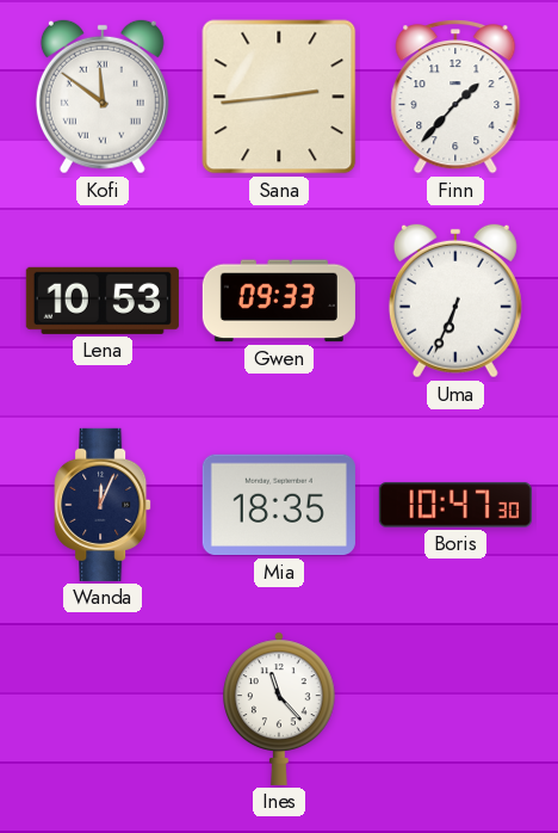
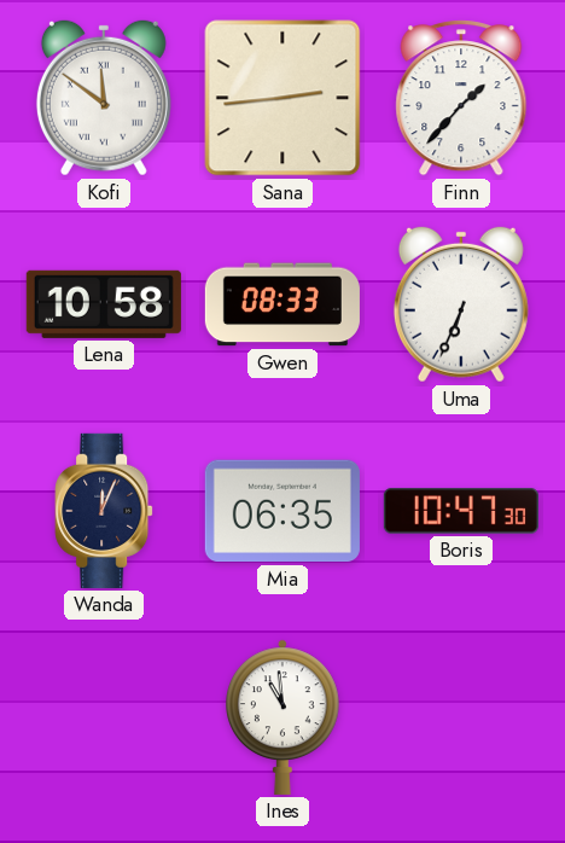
Lena: 10:53 -> 10:58 (104, 304)
Gwen: 09:33 -> 08:33 (282, 304)
Mia: 18:35 -> 06:35 (282, 511)
Ines: 11:23 -> 10:59 (284, 717)
